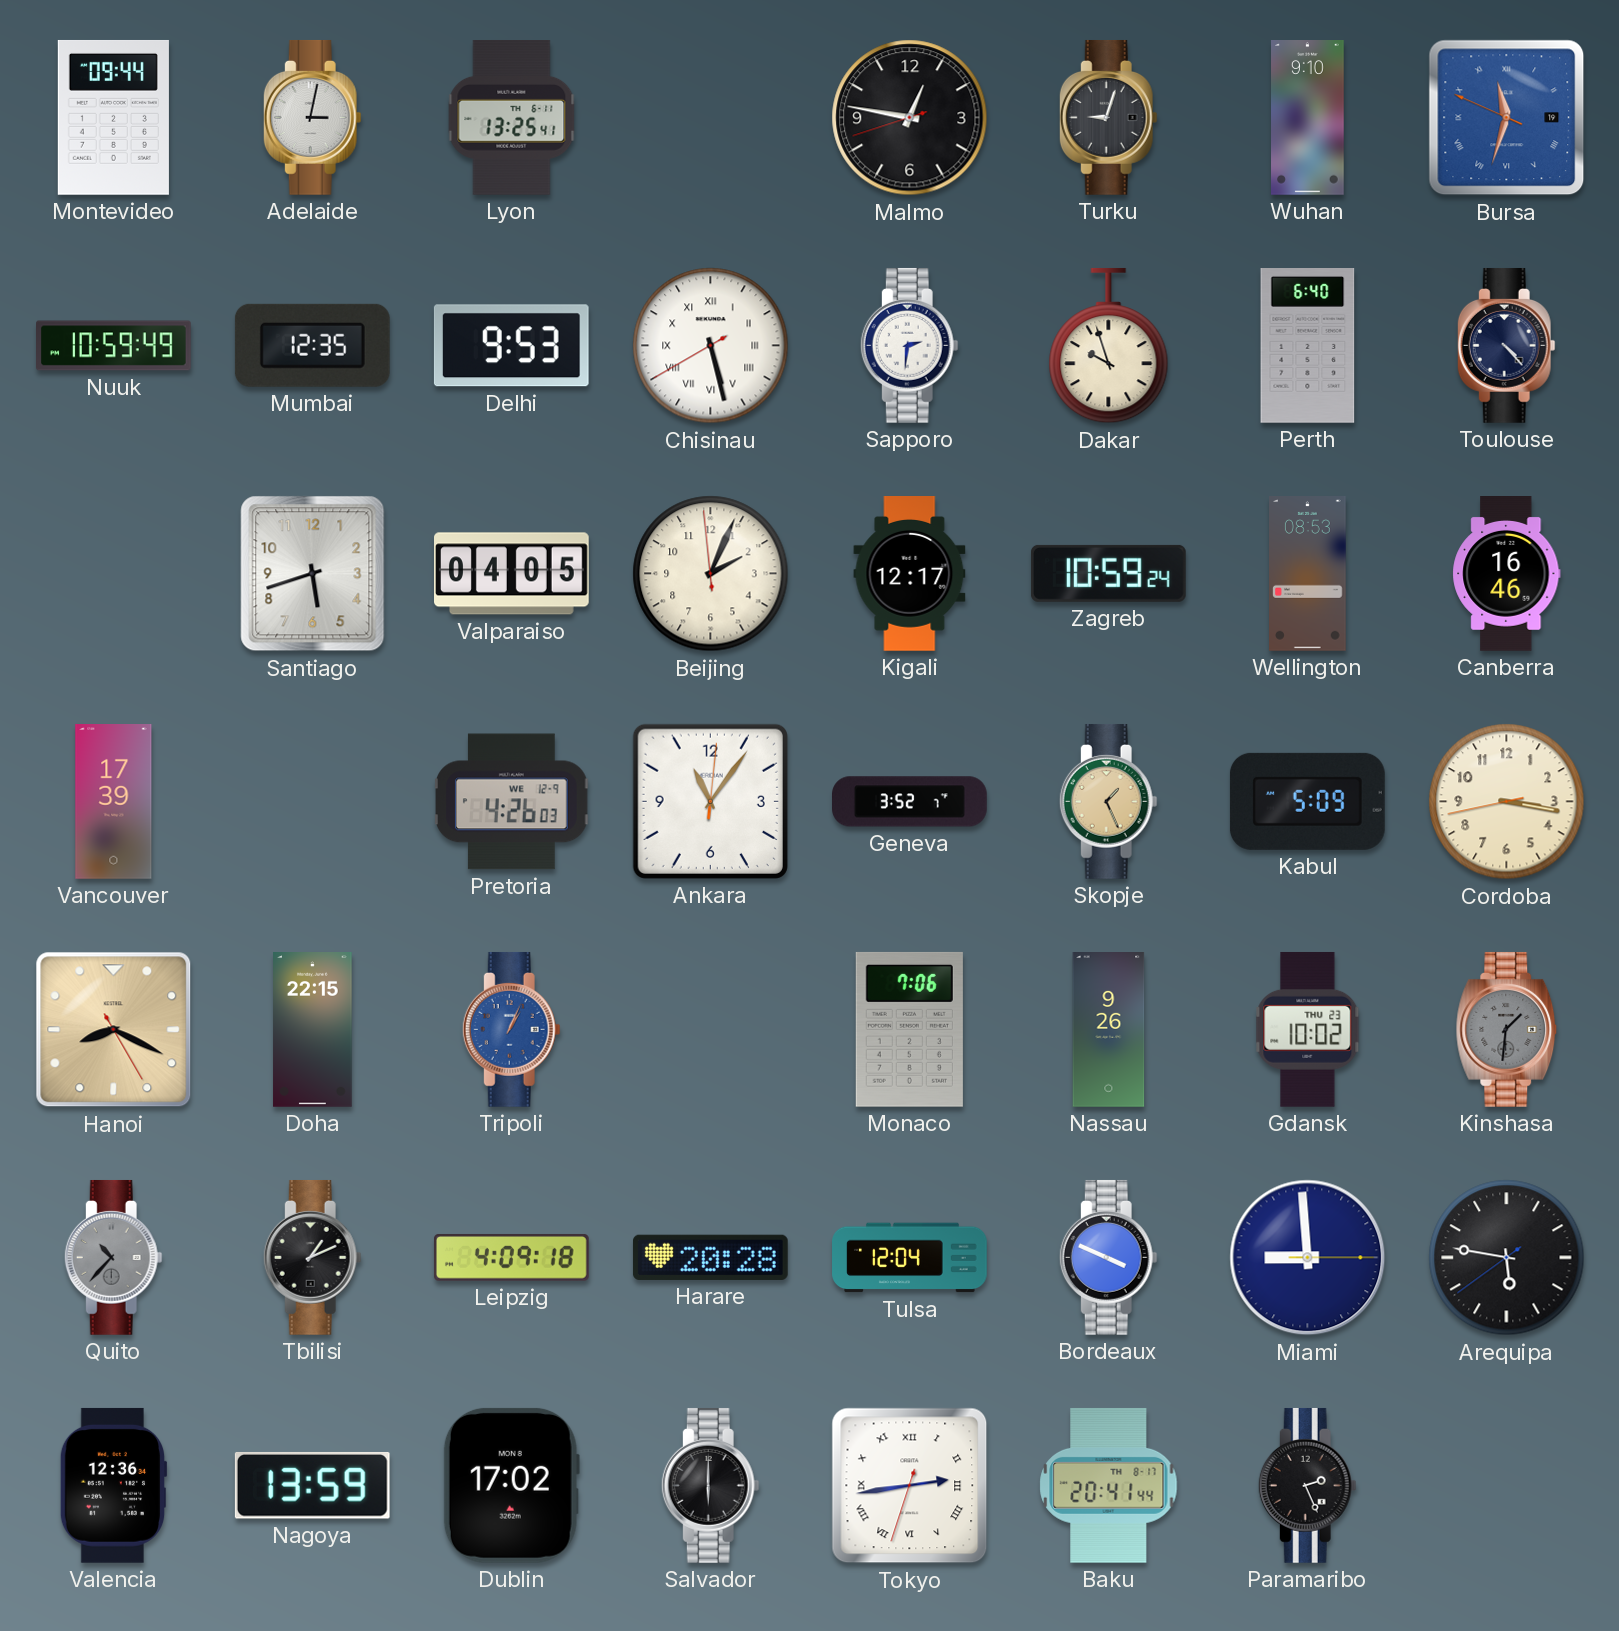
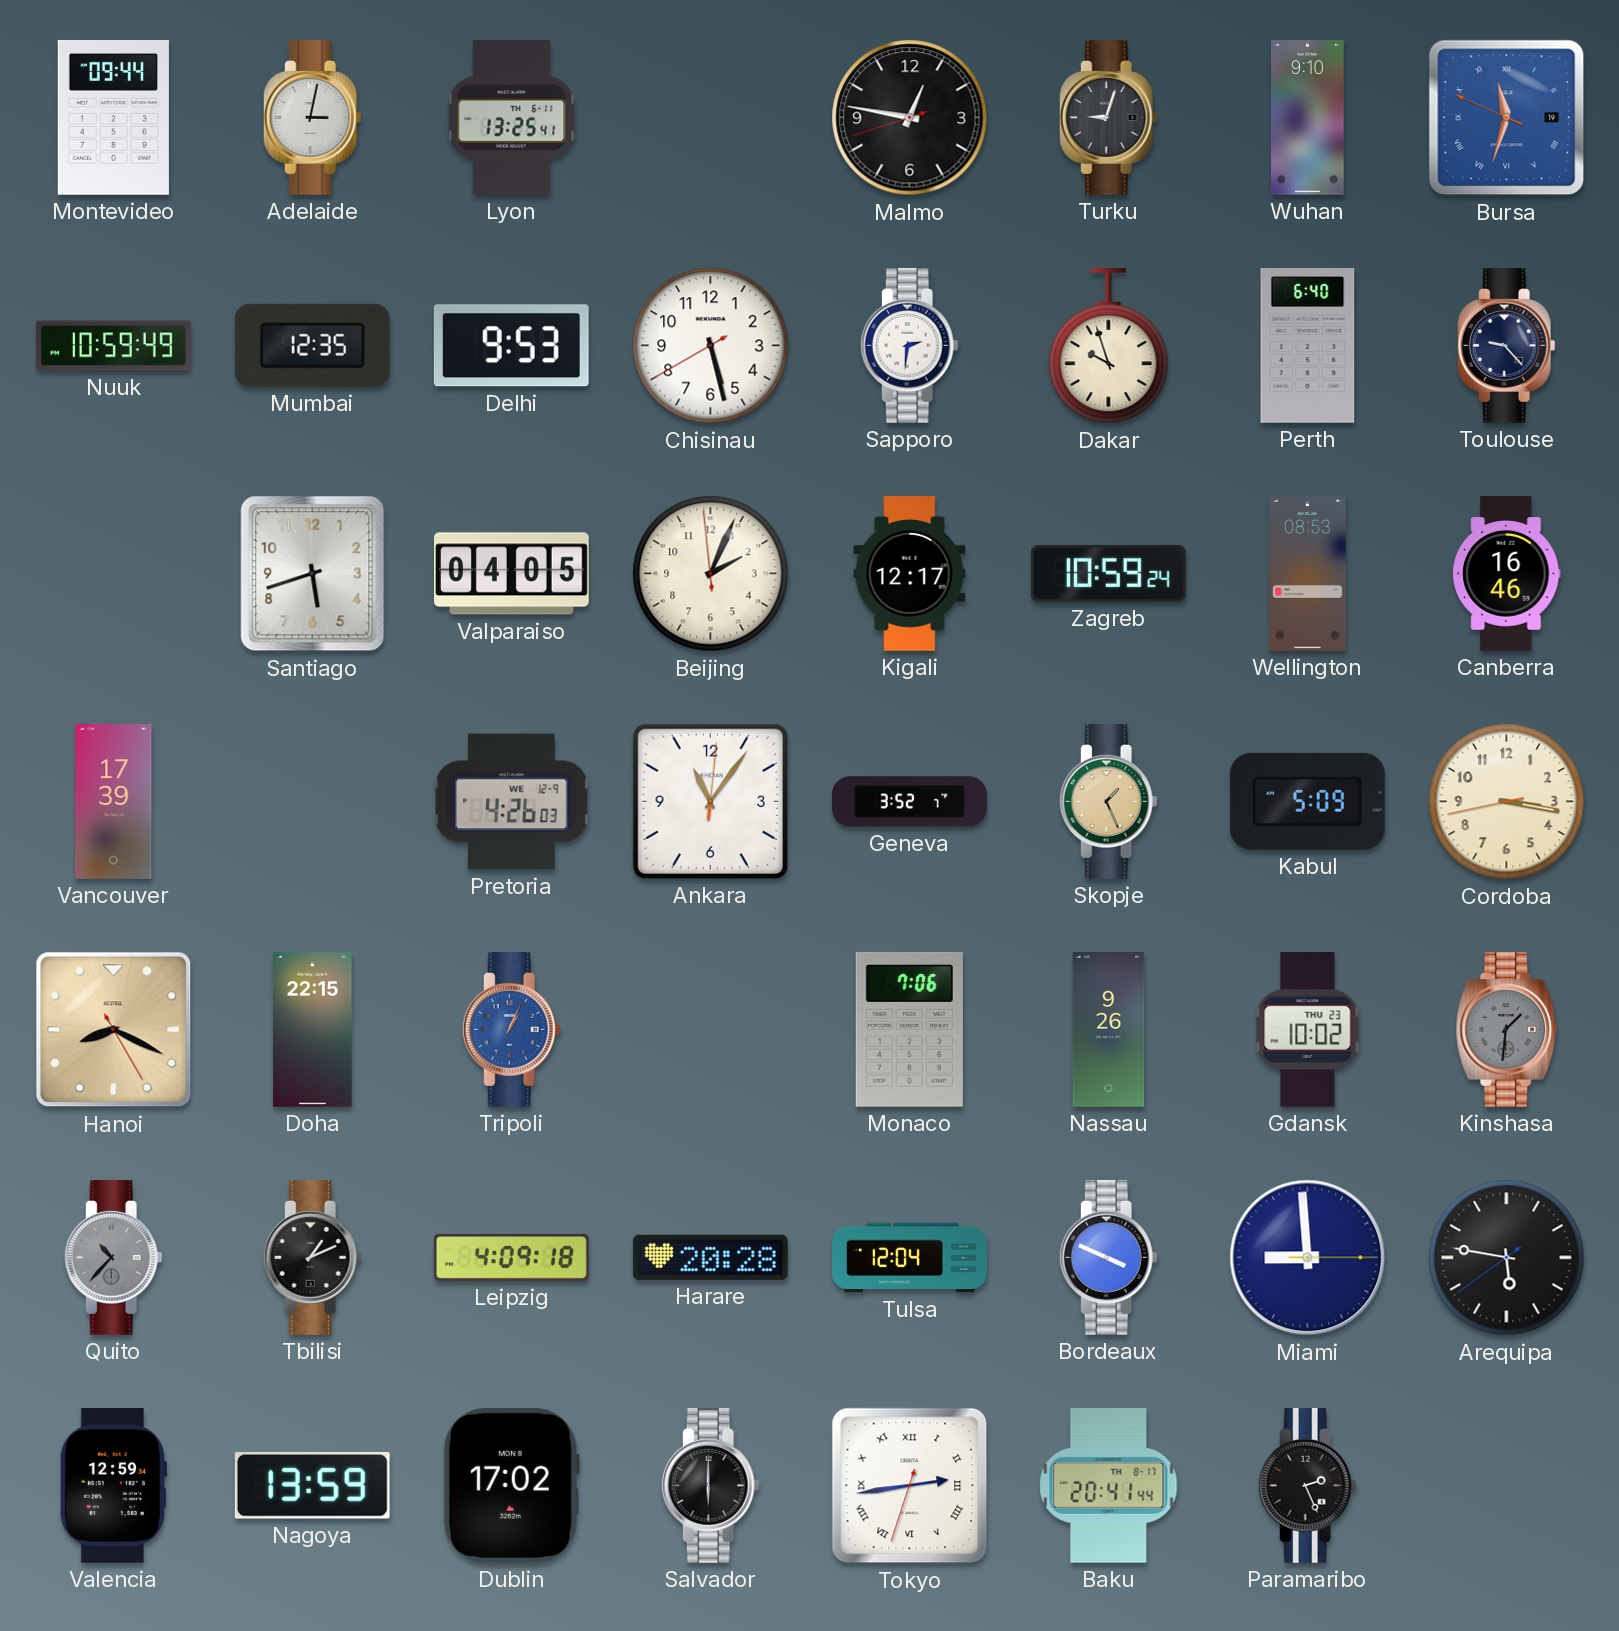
Chisinau numerals: Roman -> Arabic (711, 346)
Toulouse: 4:23 -> 9:23 (1506, 346)
Valencia: 12:36 -> 12:59 (113, 1485)
